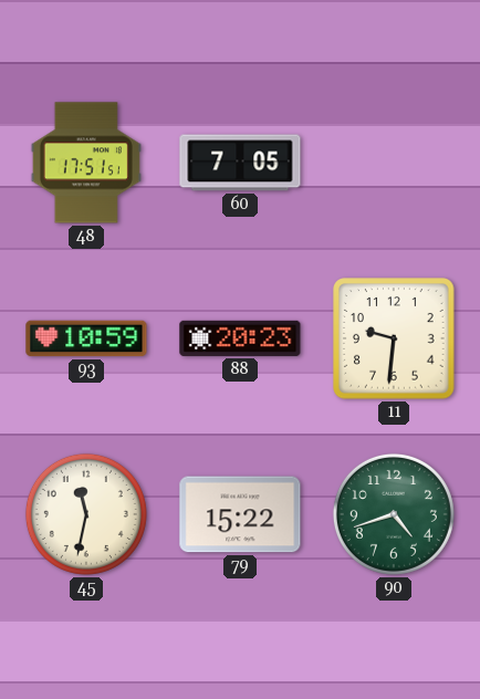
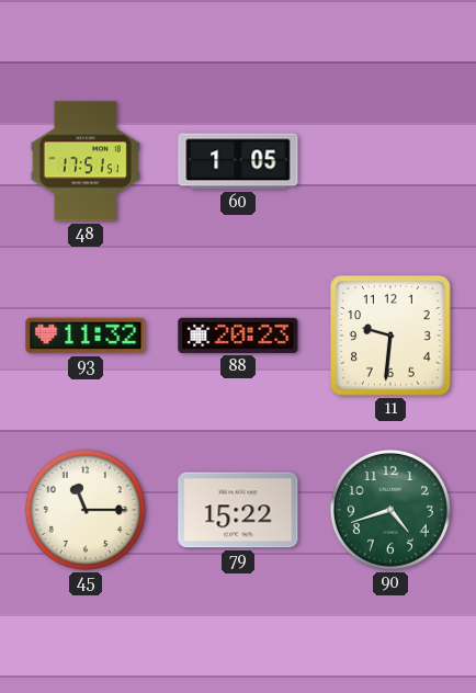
60: 7:05 -> 1:05 (238, 161)
93: 10:59 -> 11:32 (86, 336)
45: 11:32 -> 11:15 (86, 510)
